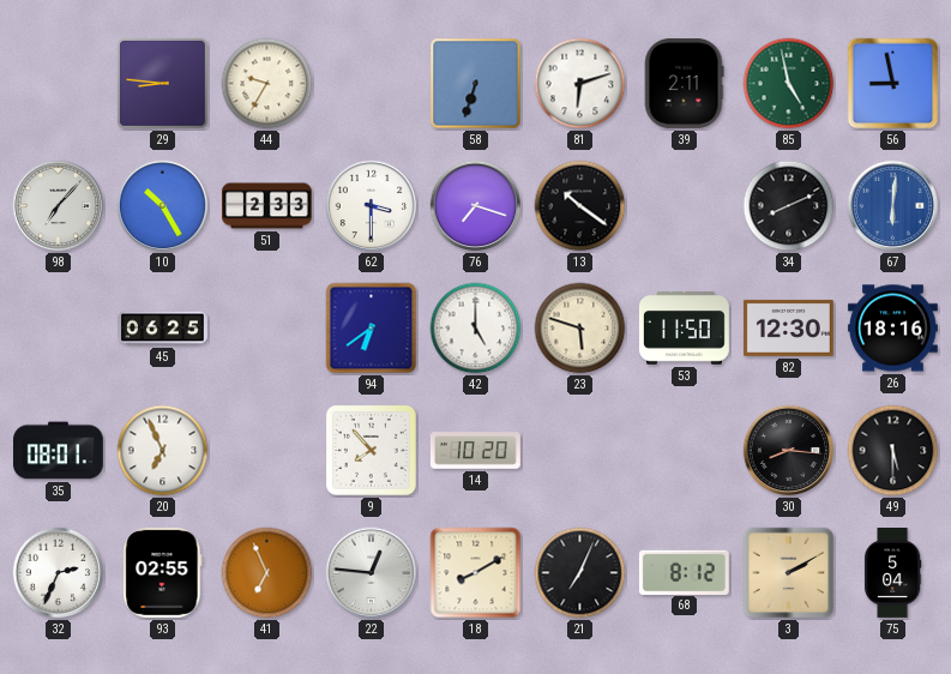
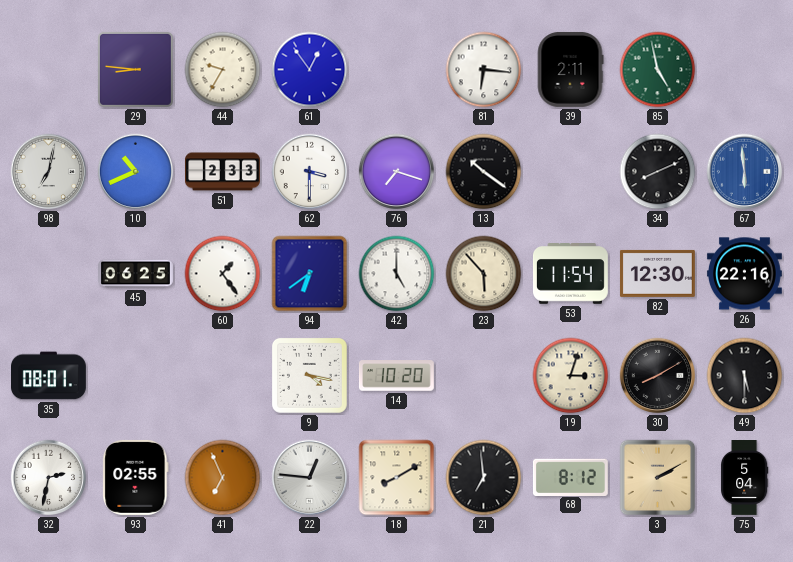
61: none -> 12:54 (310, 70)
58: 6:33 -> none (476, 84)
81: 6:12 -> 6:16 (484, 70)
56: 8:58 -> none (893, 84)
98: 7:07 -> 7:02 (49, 172)
10: 10:25 -> 10:41 (136, 172)
67: 6:01 -> 5:59 (745, 172)
60: none -> 1:24 (223, 274)
23: 5:48 -> 5:53 (484, 274)
53: 11:50 -> 11:54 (570, 274)
26: 18:16 -> 22:16 (744, 274)
20: 6:56 -> none (163, 451)
9: 7:53 -> 4:17 (310, 376)
19: none -> 3:03 (571, 376)
30: 8:16 -> 8:10 (658, 376)
32: 2:34 -> 2:32 (49, 478)
21: 7:04 -> 6:59 (484, 478)
